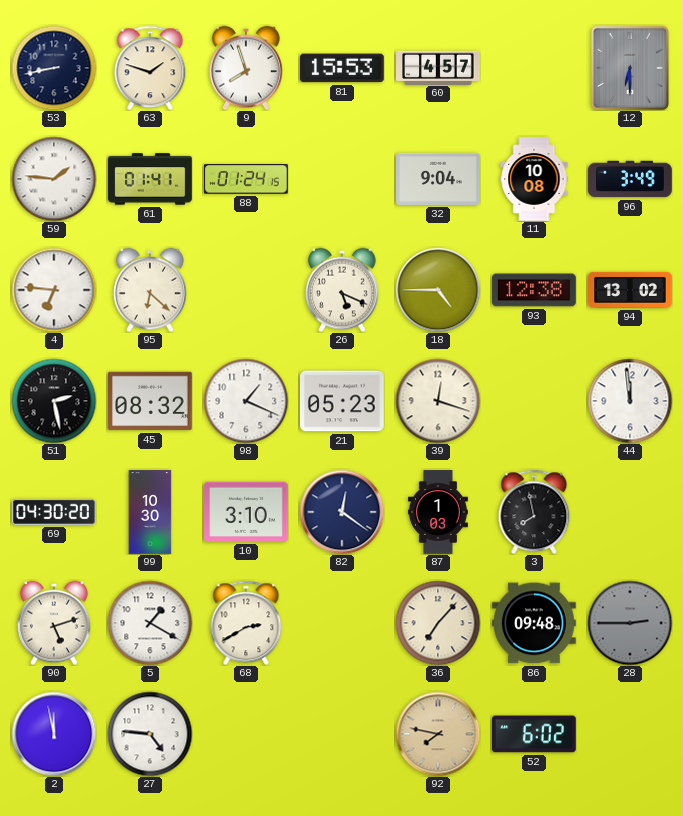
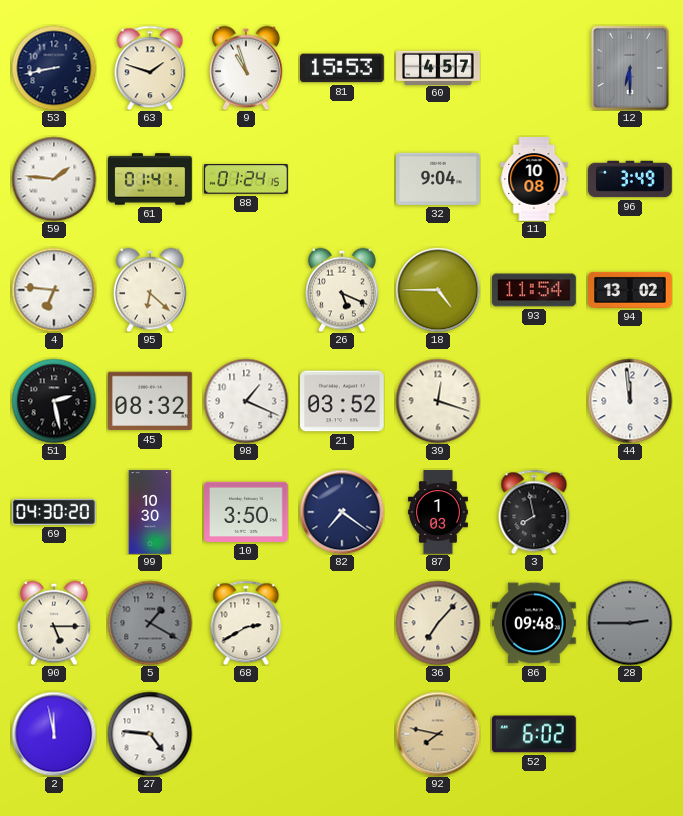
9: 7:57 -> 10:57 (247, 68)
93: 12:38 -> 11:54 (534, 290)
21: 05:23 -> 03:52 (343, 401)
10: 3:10 -> 3:50 (247, 512)
82: 12:21 -> 7:21 (342, 512)
90: 5:12 -> 5:15 (55, 623)
5 dial: white -> grey (150, 623)
